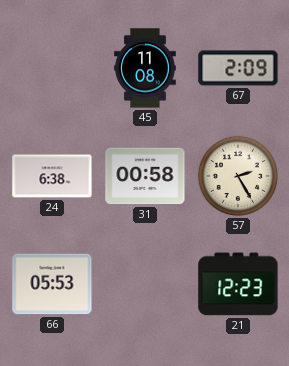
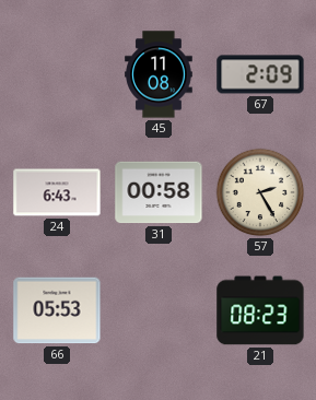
24: 6:38 -> 6:43 (57, 192)
21: 12:23 -> 08:23 (260, 310)
